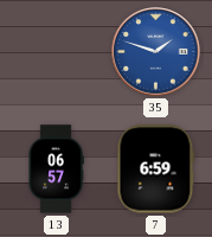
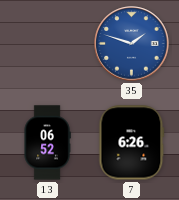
13: 06:57 -> 06:52 (47, 143)
7: 6:59 -> 6:26 (132, 143)
